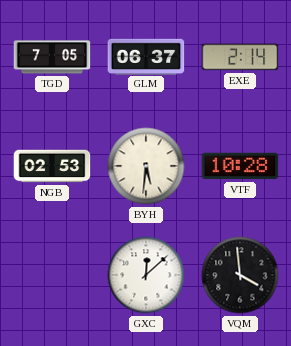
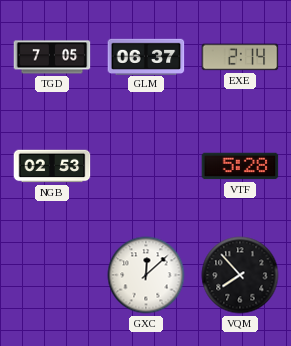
BYH: 5:31 -> none (146, 166)
VTF: 10:28 -> 5:28 (240, 166)
VQM: 3:59 -> 7:53 (240, 275)
